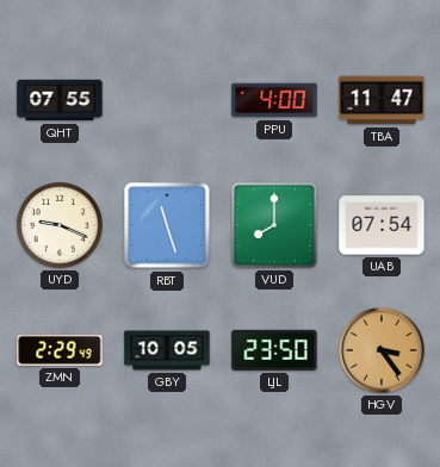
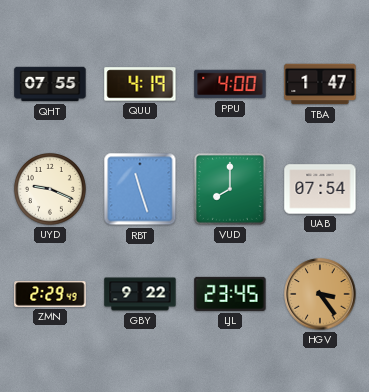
QUU: none -> 4:19 (140, 84)
TBA: 11:47 -> 1:47 (320, 84)
GBY: 10:05 -> 9:22 (140, 294)
LJL: 23:50 -> 23:45 (230, 294)
